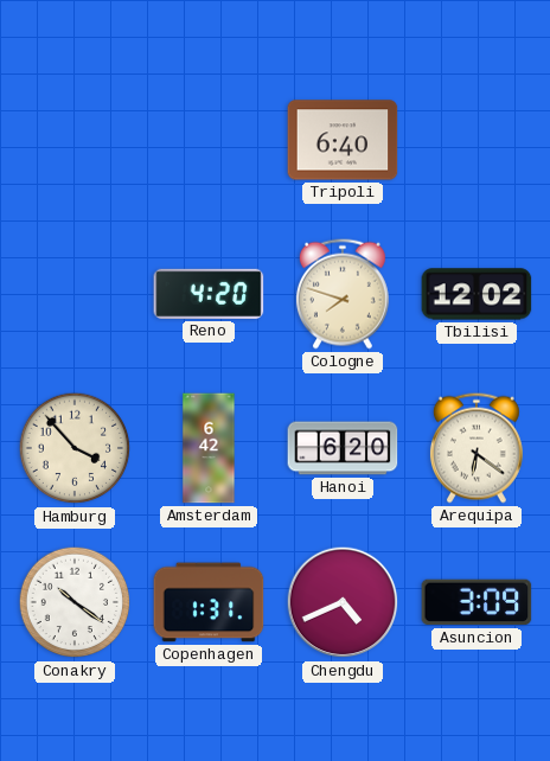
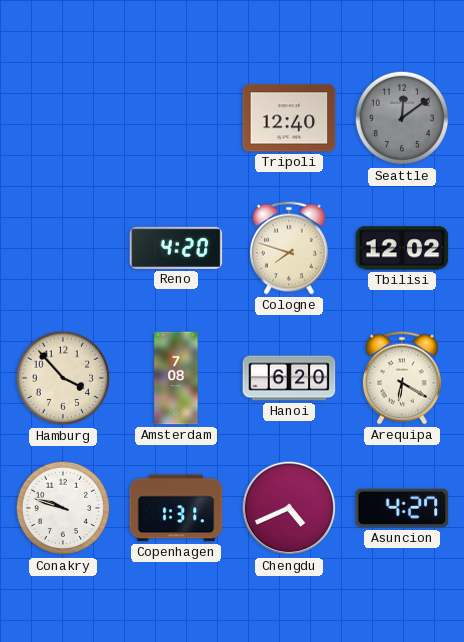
Tripoli: 6:40 -> 12:40 (289, 118)
Seattle: none -> 12:09 (402, 118)
Amsterdam: 6:42 -> 7:08 (176, 378)
Arequipa: 6:21 -> 6:20 (402, 378)
Conakry: 10:21 -> 9:48 (63, 508)
Asuncion: 3:09 -> 4:27 (402, 508)
